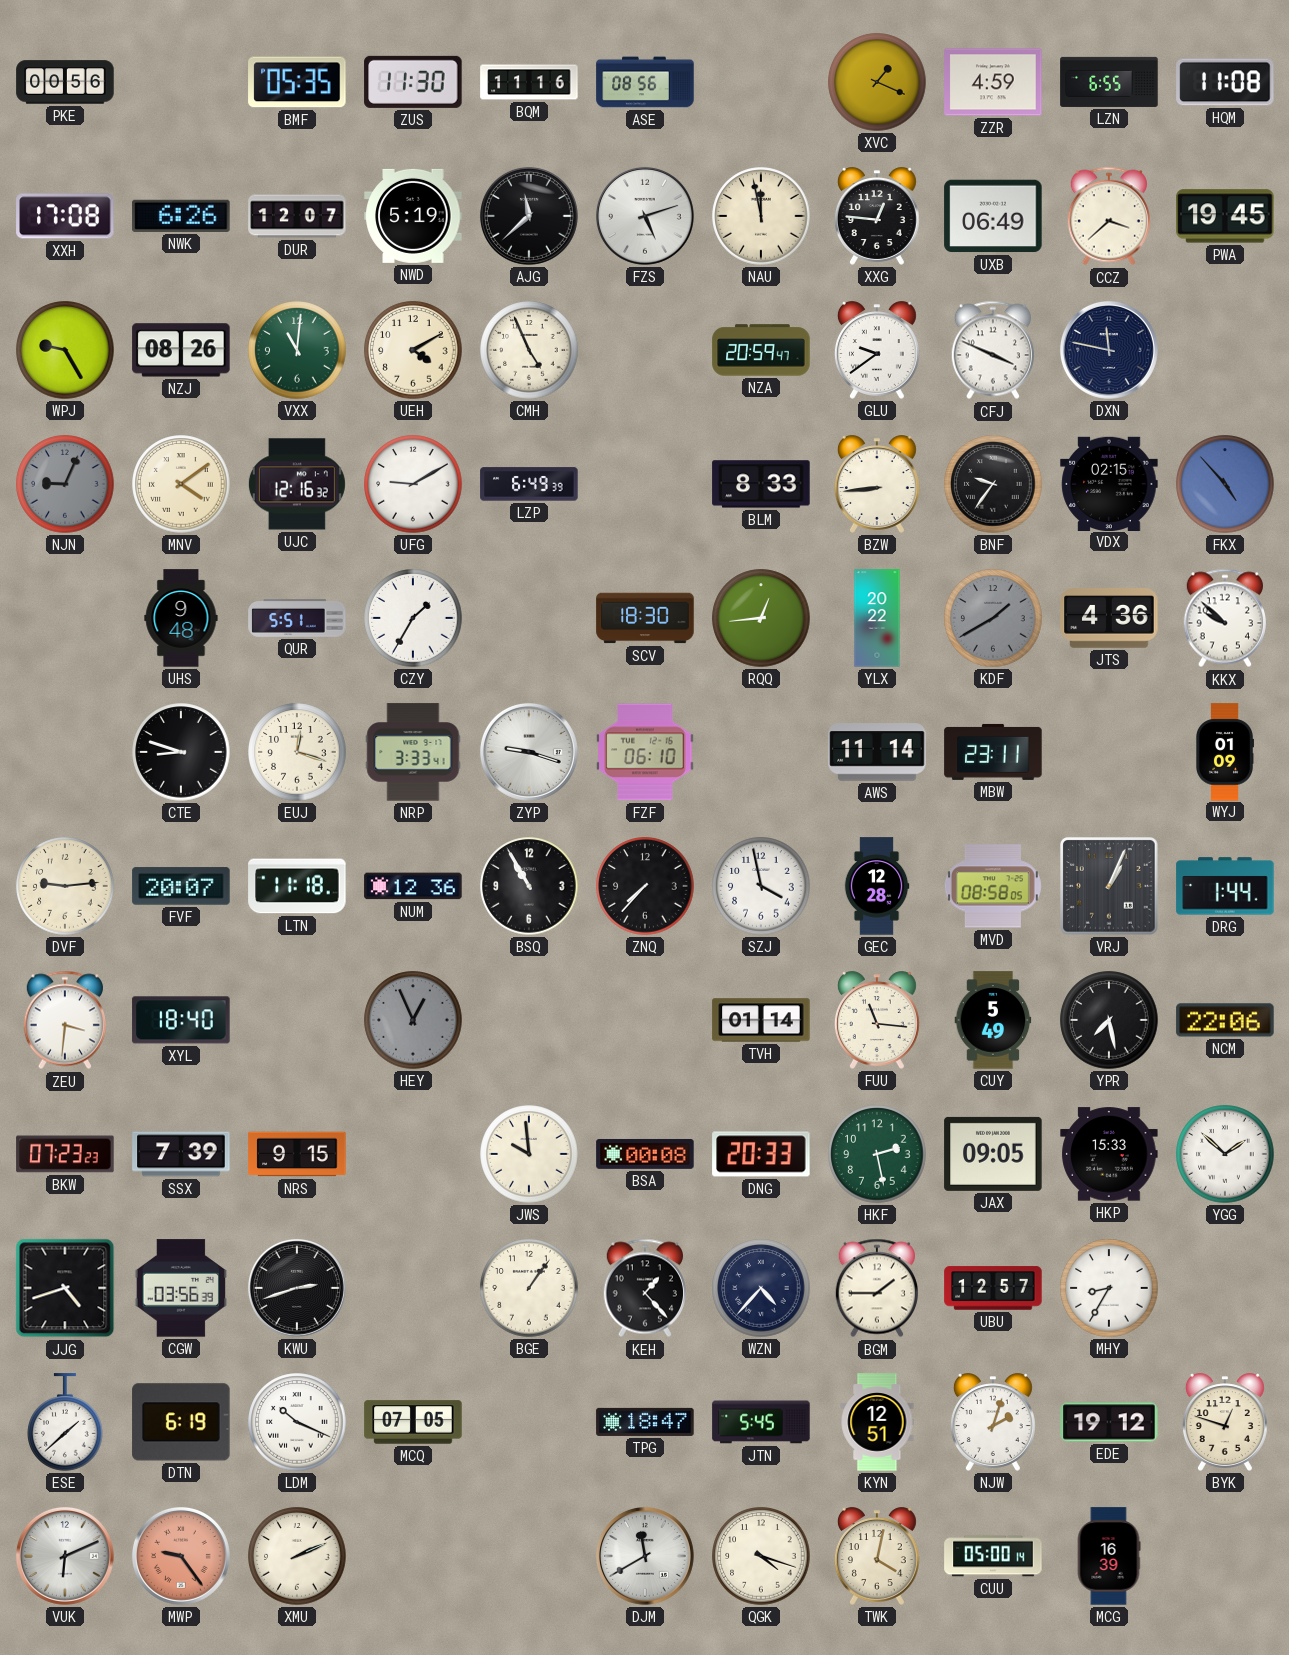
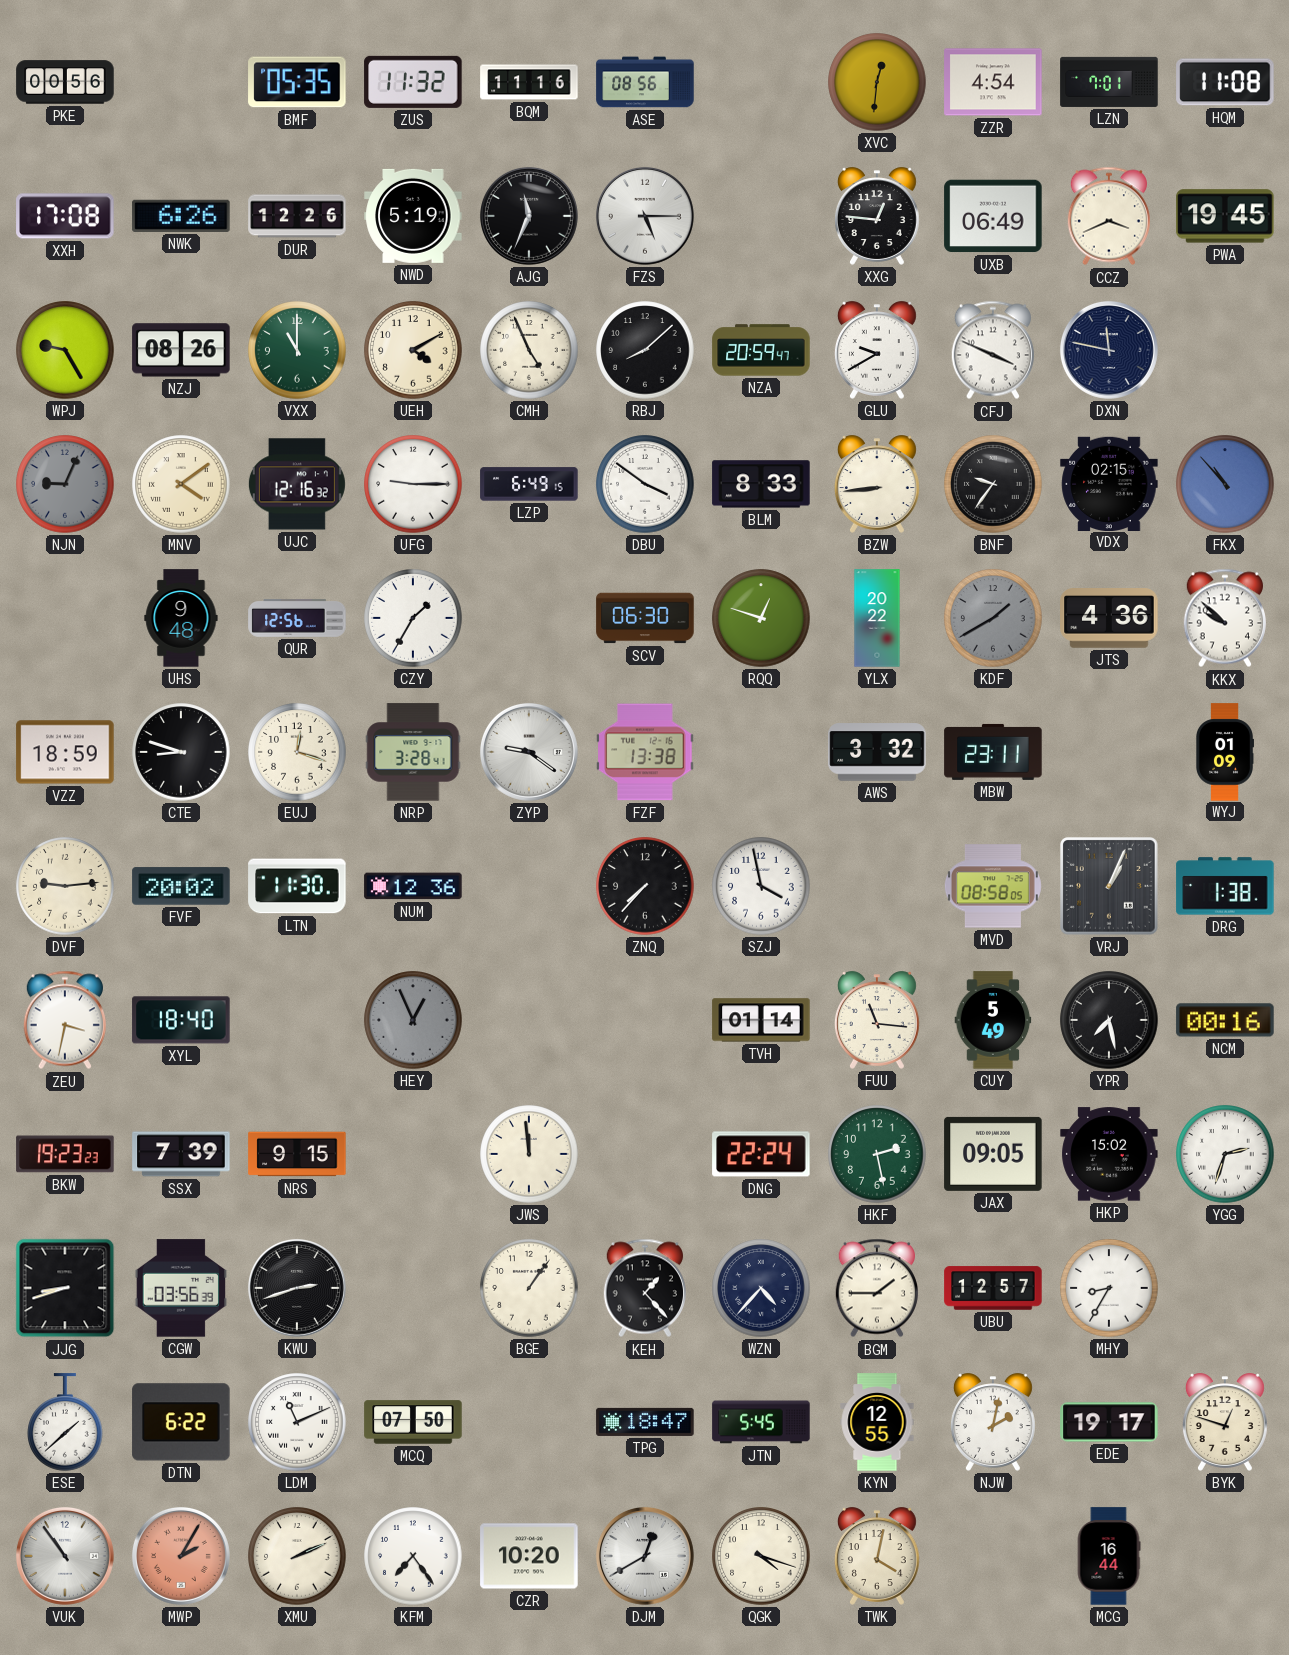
ZUS: 11:30 -> 11:32 (413, 82)
XVC: 1:19 -> 12:31 (877, 82)
ZZR: 4:59 -> 4:54 (993, 82)
LZN: 6:55 -> 7:01 (1109, 82)
DUR: 12:07 -> 12:26 (297, 216)
AJG: 11:38 -> 11:34 (529, 216)
FZS: 5:12 -> 5:15 (645, 216)
NAU: 11:58 -> none (761, 216)
CCZ: 3:38 -> 3:41 (1109, 216)
VXX: 11:01 -> 11:00 (297, 350)
RBJ: none -> 8:08 (645, 350)
GLU: 9:39 -> 9:40 (877, 350)
UFG: 9:10 -> 9:15 (413, 484)
LZP: 6:49:39 -> 6:49:15 (529, 484)
DBU: none -> 3:51 (645, 484)
FKX: 4:53 -> 10:53 (1225, 484)
QUR: 5:51 -> 12:56 (297, 618)
SCV: 18:30 -> 06:30 (645, 618)
RQQ: 12:44 -> 12:48 (761, 618)
VZZ: none -> 18:59 (65, 752)
NRP: 3:33 -> 3:28 (413, 752)
ZYP: 9:18 -> 9:21 (529, 752)
FZF: 06:10 -> 13:38 (645, 752)
AWS: 11:14 -> 3:32 (877, 752)
FVF: 20:07 -> 20:02 (181, 886)
LTN: 11:18 -> 11:30 (297, 886)
BSQ: 10:55 -> none (529, 886)
GEC: 12:28 -> none (877, 886)
DRG: 1:44 -> 1:38 (1225, 886)
ZEU: 3:31 -> 3:32 (65, 1020)
NCM: 22:06 -> 00:16 (1225, 1020)
BKW: 07:23 -> 19:23 (65, 1154)
JWS: 9:59 -> 11:59 (529, 1154)
BSA: 00:08 -> none (645, 1154)
DNG: 20:33 -> 22:24 (761, 1154)
HKP: 15:33 -> 15:02 (1109, 1154)
YGG: 1:52 -> 2:33 (1225, 1154)
JJG: 4:42 -> 8:42 (65, 1288)
DTN: 6:19 -> 6:22 (181, 1422)
LDM: 10:19 -> 11:11 (297, 1422)
MCQ: 07:05 -> 07:50 (413, 1422)
KYN: 12:51 -> 12:55 (877, 1422)
NJW: 2:03 -> 2:02 (993, 1422)
EDE: 19:12 -> 19:17 (1109, 1422)
VUK: 6:11 -> 10:54 (65, 1556)
MWP: 9:24 -> 2:05 (181, 1556)
KFM: none -> 7:24 (413, 1556)
CZR: none -> 10:20 (529, 1556)
DJM: 11:40 -> 12:40 (645, 1556)
CUU: 05:00 -> none (993, 1556)
MCG: 16:39 -> 16:44 (1109, 1556)
